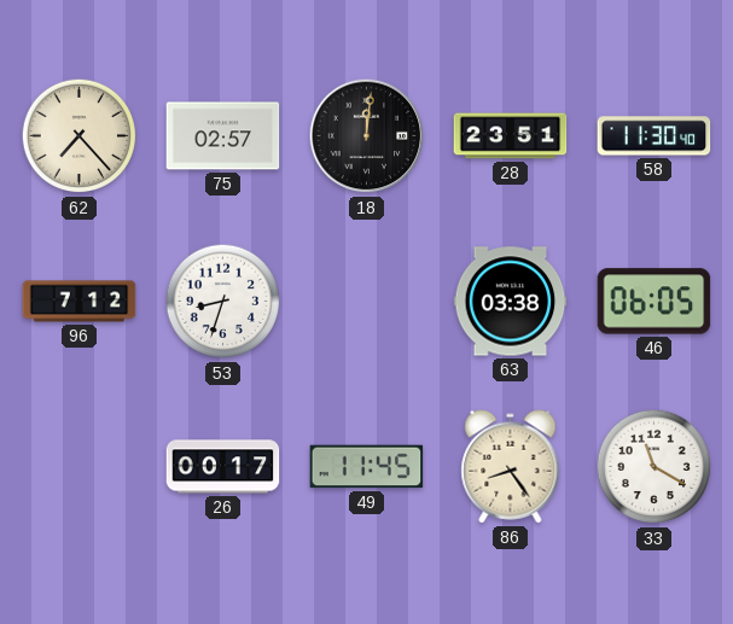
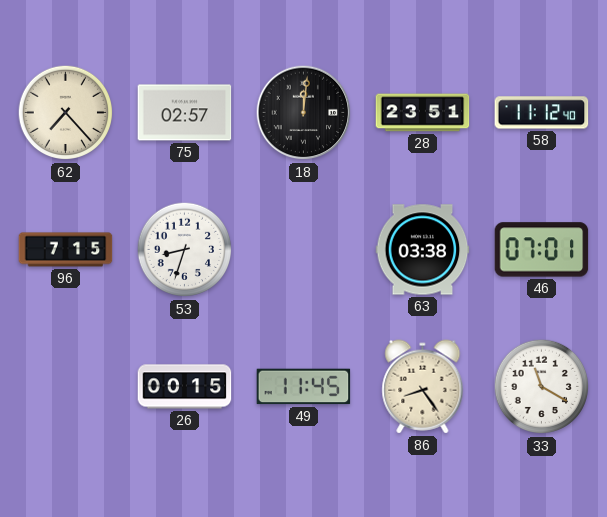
58: 11:30 -> 11:12 (542, 113)
96: 7:12 -> 7:15 (66, 250)
46: 06:05 -> 07:01 (542, 250)
26: 00:17 -> 00:15 (185, 387)
